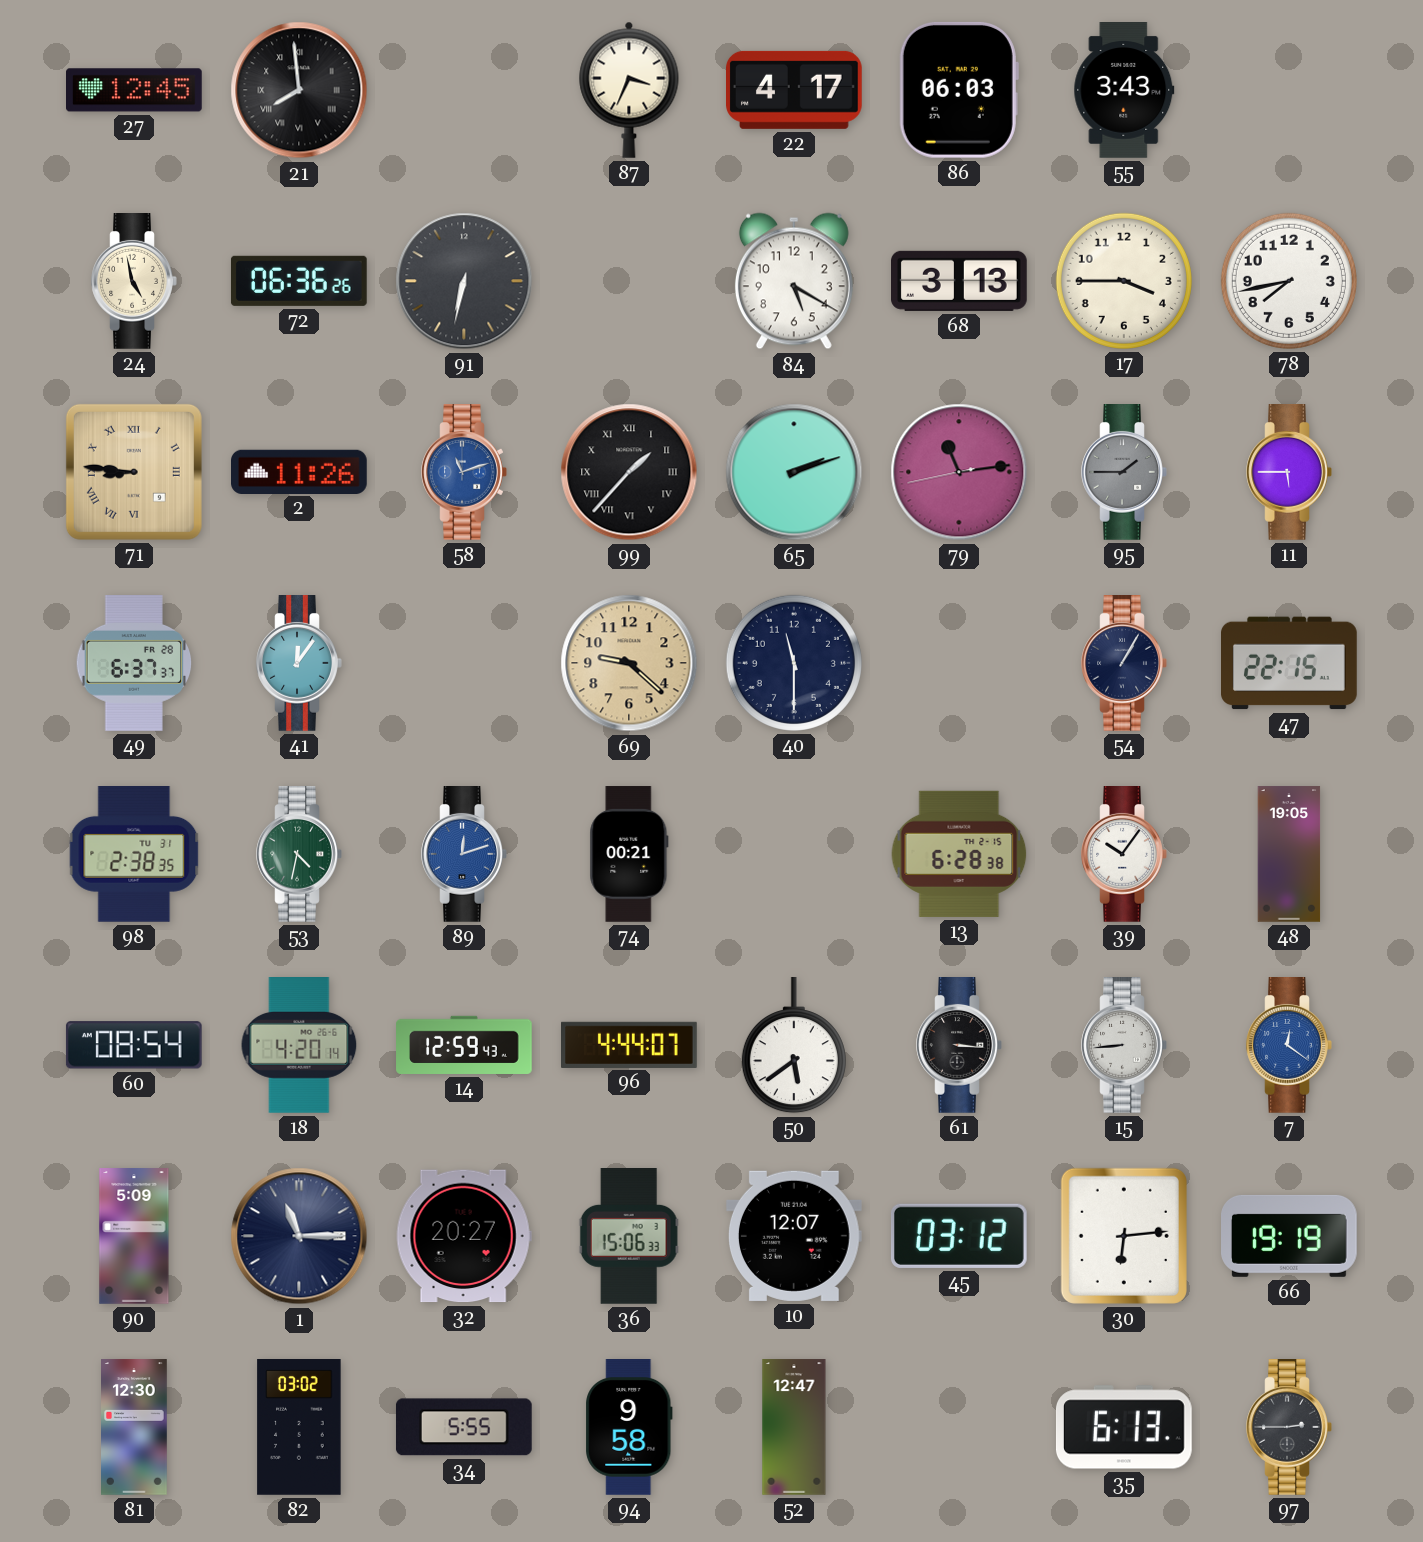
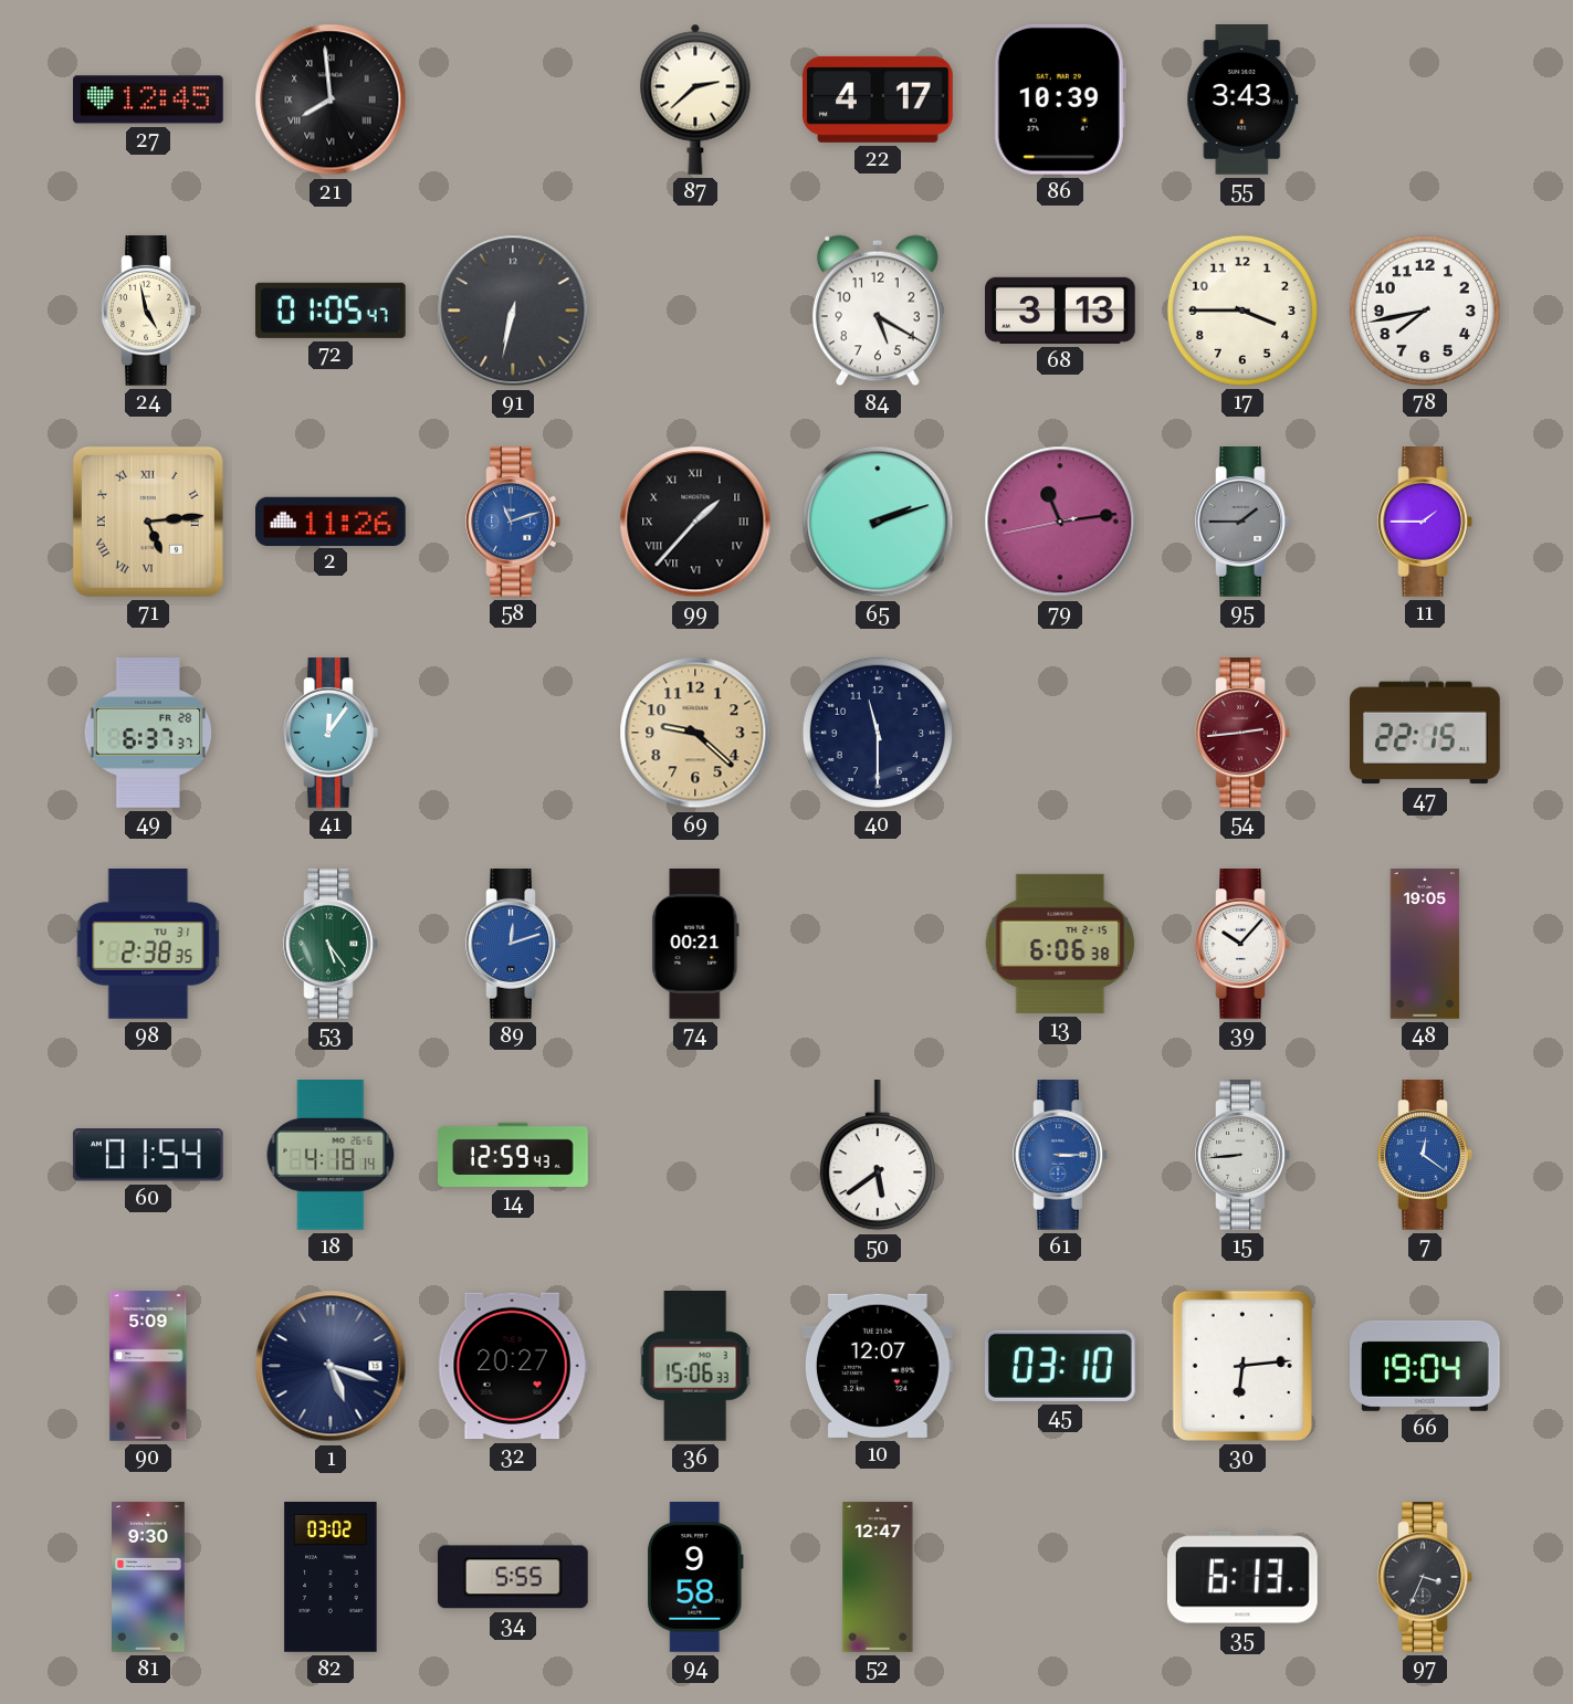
87: 3:34 -> 2:38 (695, 99)
86: 06:03 -> 10:39 (1060, 99)
72: 06:36 -> 01:05 (331, 311)
71: 8:46 -> 5:14 (148, 522)
11: 5:45 -> 1:45 (1425, 523)
54: 1:05 -> 2:44 (1242, 734)
54 dial: navy -> burgundy (1242, 734)
53: 4:32 -> 5:24 (331, 945)
13: 6:28 -> 6:06 (1060, 944)
39: 10:06 -> 10:07 (1242, 945)
60: 08:54 -> 01:54 (148, 1155)
18: 4:20 -> 4:18 (331, 1156)
96: 4:44 -> none (630, 1044)
61: 3:16 -> 3:15 (1060, 1156)
61 dial: black -> blue (1060, 1156)
1: 11:15 -> 5:18 (331, 1366)
45: 03:12 -> 03:10 (1060, 1366)
66: 19:19 -> 19:04 (1426, 1366)
81: 12:30 -> 9:30 (149, 1577)
97: 2:45 -> 3:34 (1425, 1578)
